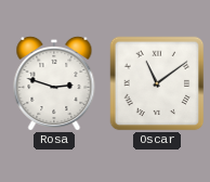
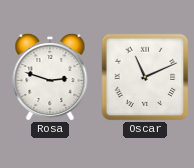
Oscar: 11:09 -> 11:11 (145, 77)
